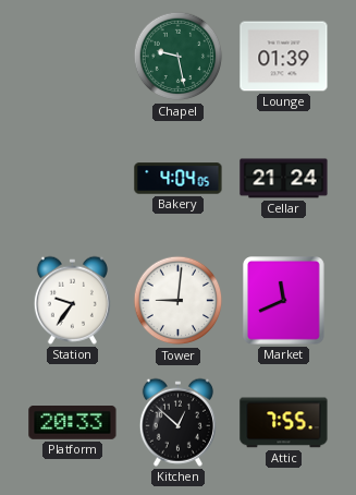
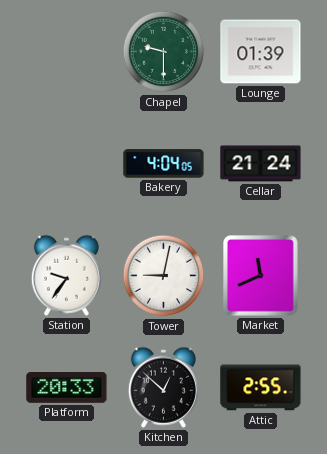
Chapel: 9:28 -> 9:30 (164, 52)
Tower: 9:01 -> 9:02 (164, 276)
Attic: 7:55 -> 2:55 (261, 388)
